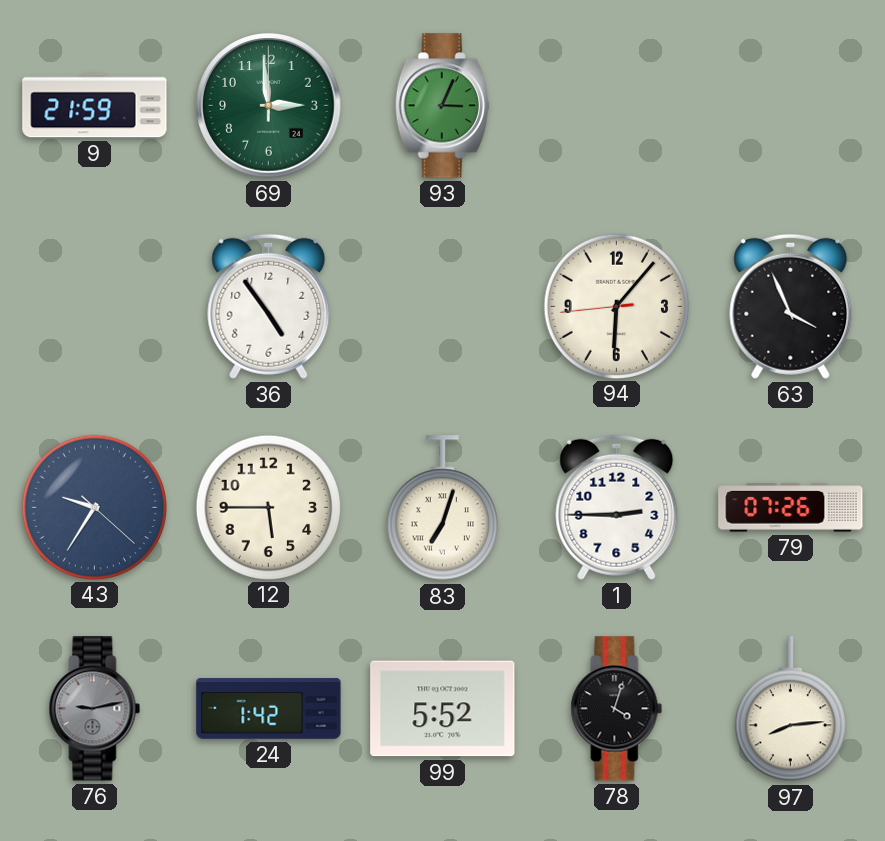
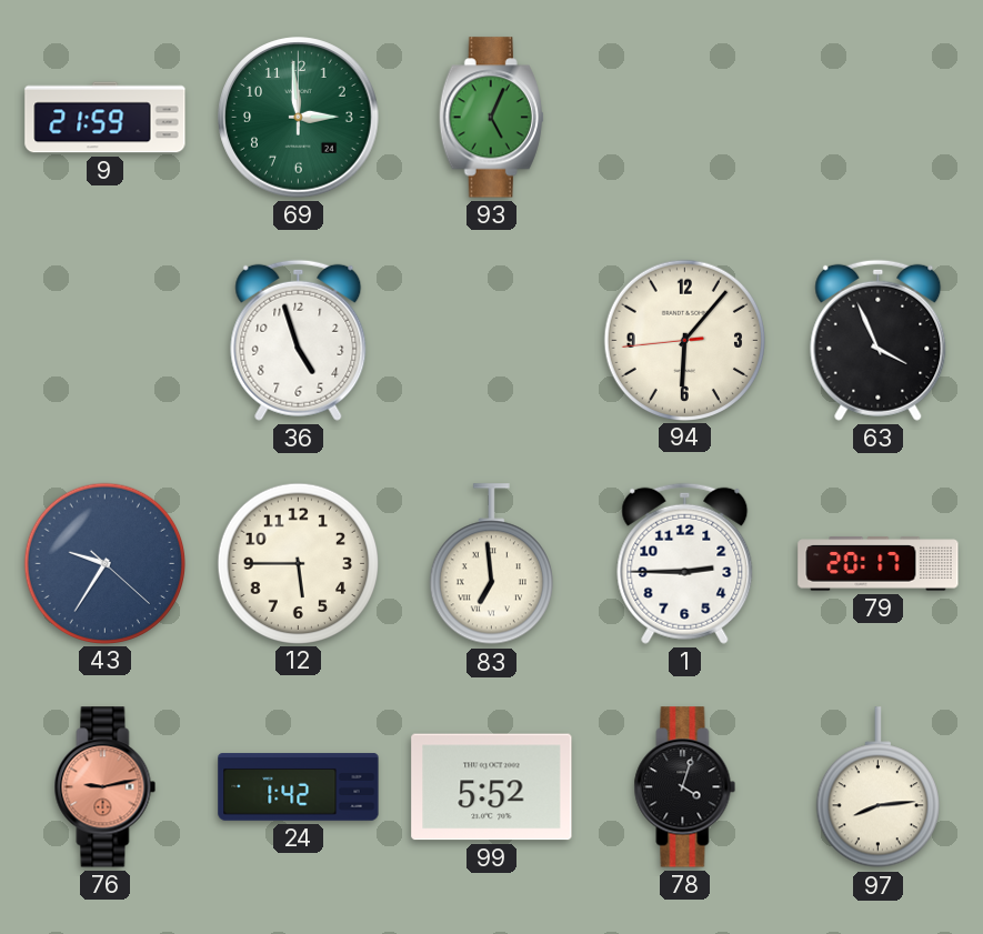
93: 3:04 -> 5:04 (491, 118)
36: 4:54 -> 4:57 (299, 340)
83: 7:03 -> 6:59 (491, 564)
79: 07:26 -> 20:17 (879, 564)
76 dial: grey -> salmon (106, 787)
